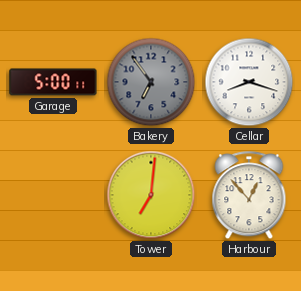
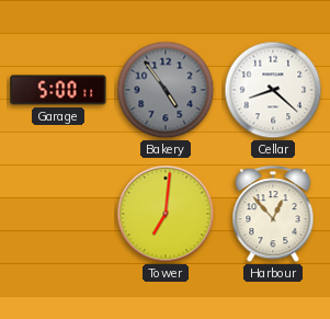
Bakery: 6:54 -> 4:54 (166, 90)
Cellar: 8:18 -> 8:22 (273, 90)
